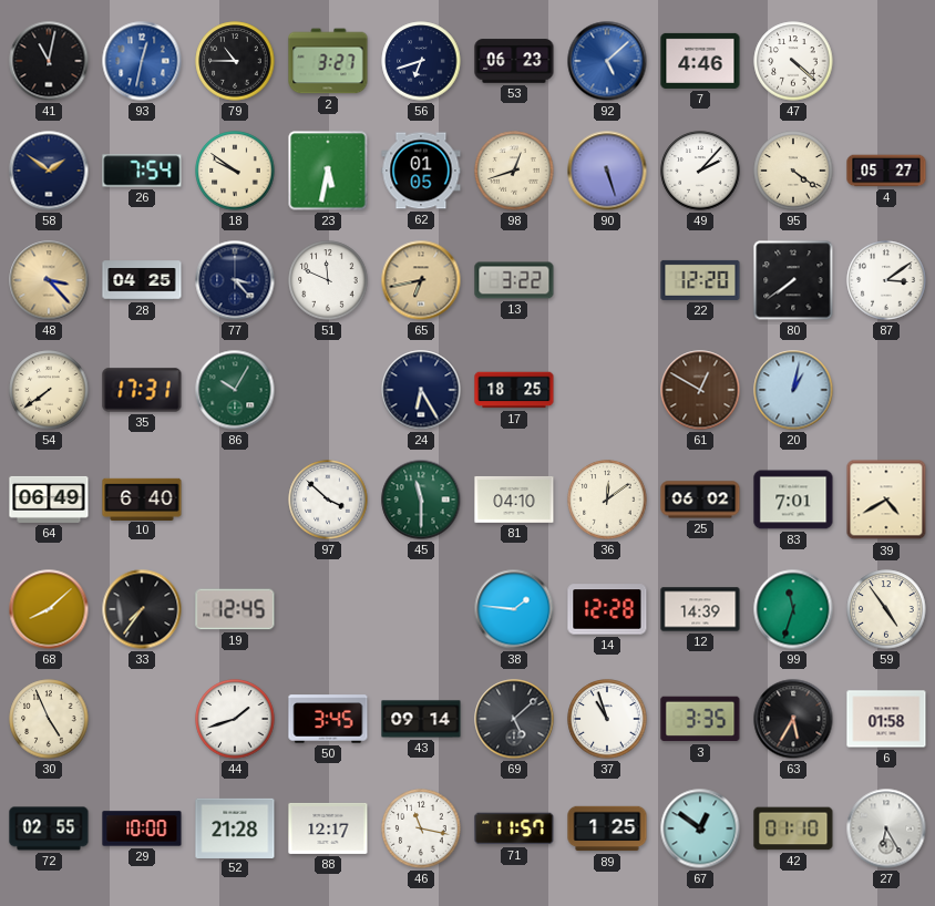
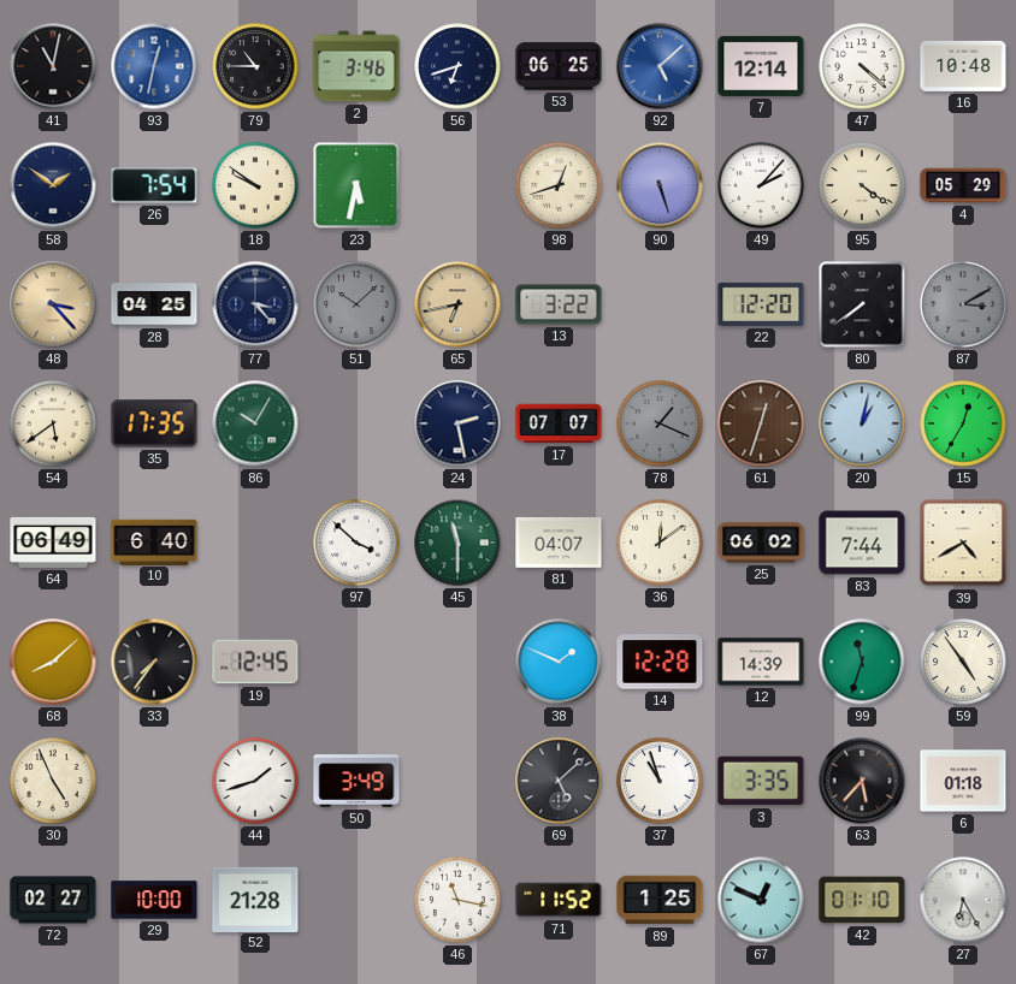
2: 3:27 -> 3:46 (356, 66)
53: 06:23 -> 06:25 (559, 66)
7: 4:46 -> 12:14 (761, 66)
16: none -> 10:48 (963, 66)
62: 01:05 -> none (421, 171)
4: 05:27 -> 05:29 (963, 185)
51: 11:49 -> 10:08 (356, 304)
51 dial: white -> grey (356, 304)
87: 3:09 -> 3:10 (963, 304)
87 dial: white -> grey (963, 304)
54: 7:39 -> 5:39 (53, 423)
35: 17:31 -> 17:35 (154, 423)
24: 6:25 -> 2:28 (457, 423)
17: 18:25 -> 07:07 (559, 423)
78: none -> 1:19 (660, 423)
61: 12:50 -> 12:33 (761, 423)
15: none -> 12:35 (963, 423)
81: 04:10 -> 04:07 (559, 543)
83: 7:01 -> 7:44 (862, 543)
38: 1:46 -> 1:49 (559, 662)
50: 3:45 -> 3:49 (356, 781)
43: 09:14 -> none (421, 719)
63: 5:35 -> 5:37 (862, 781)
6: 01:58 -> 01:18 (963, 781)
72: 02:55 -> 02:27 (53, 900)
88: 12:17 -> none (328, 828)
71: 11:57 -> 11:52 (559, 900)
67: 12:51 -> 12:49 (761, 900)
